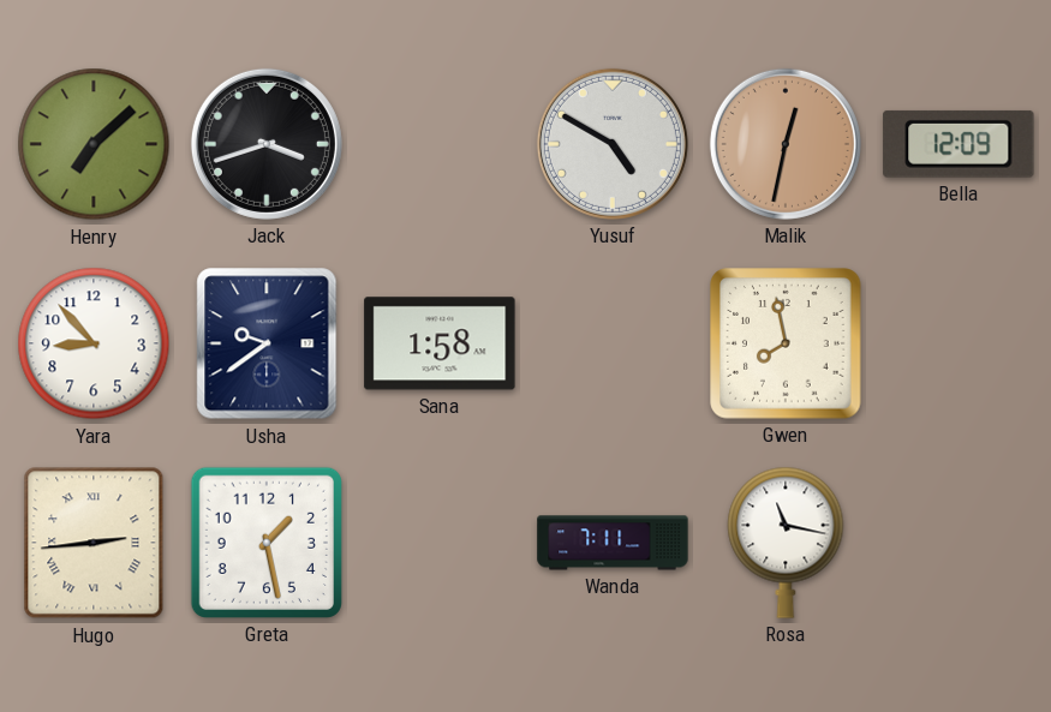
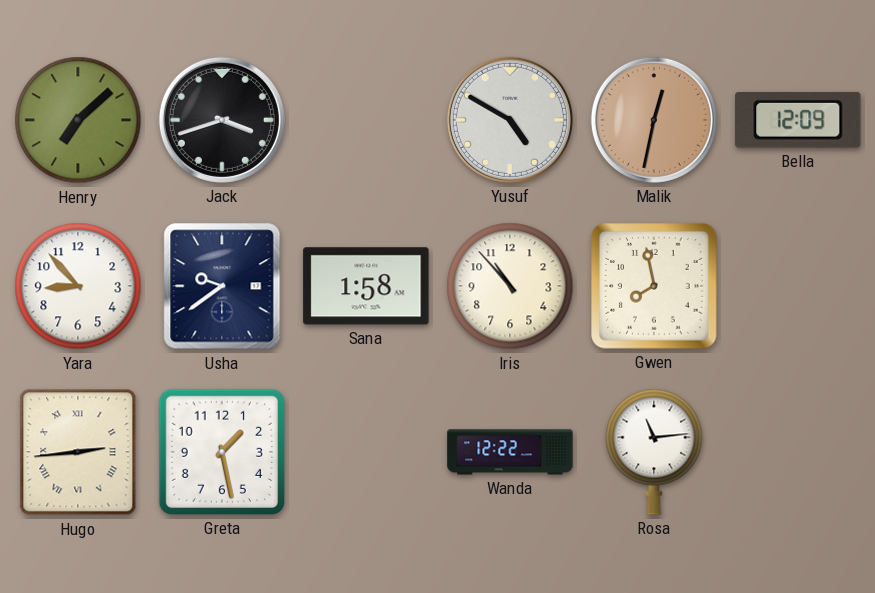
Iris: none -> 10:53 (510, 286)
Wanda: 7:11 -> 12:22 (510, 452)
Rosa: 11:17 -> 11:14 (654, 452)
